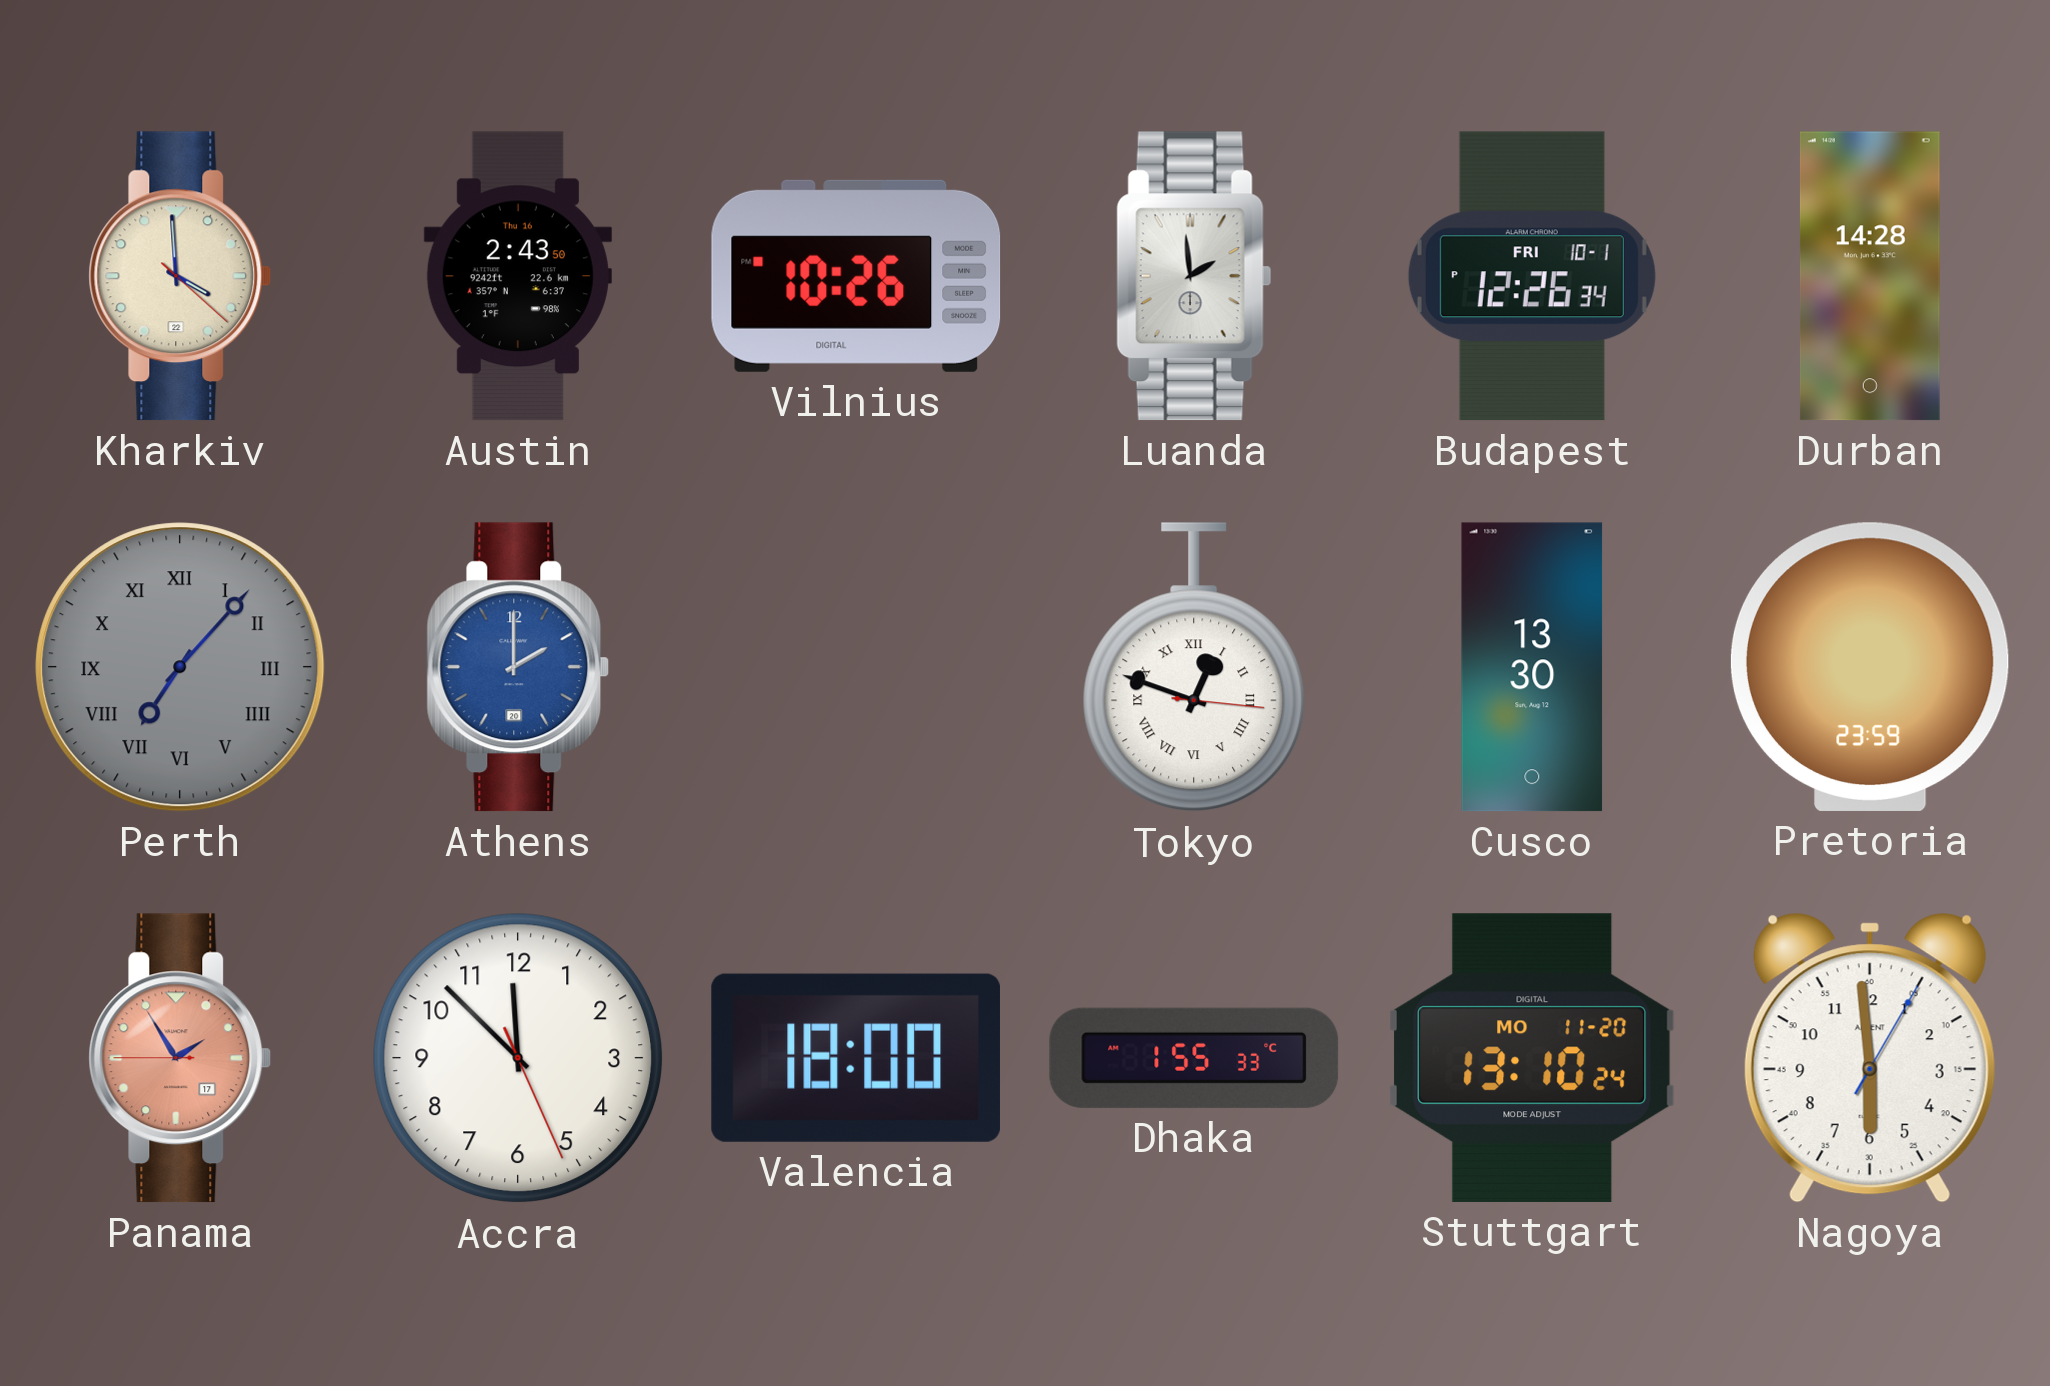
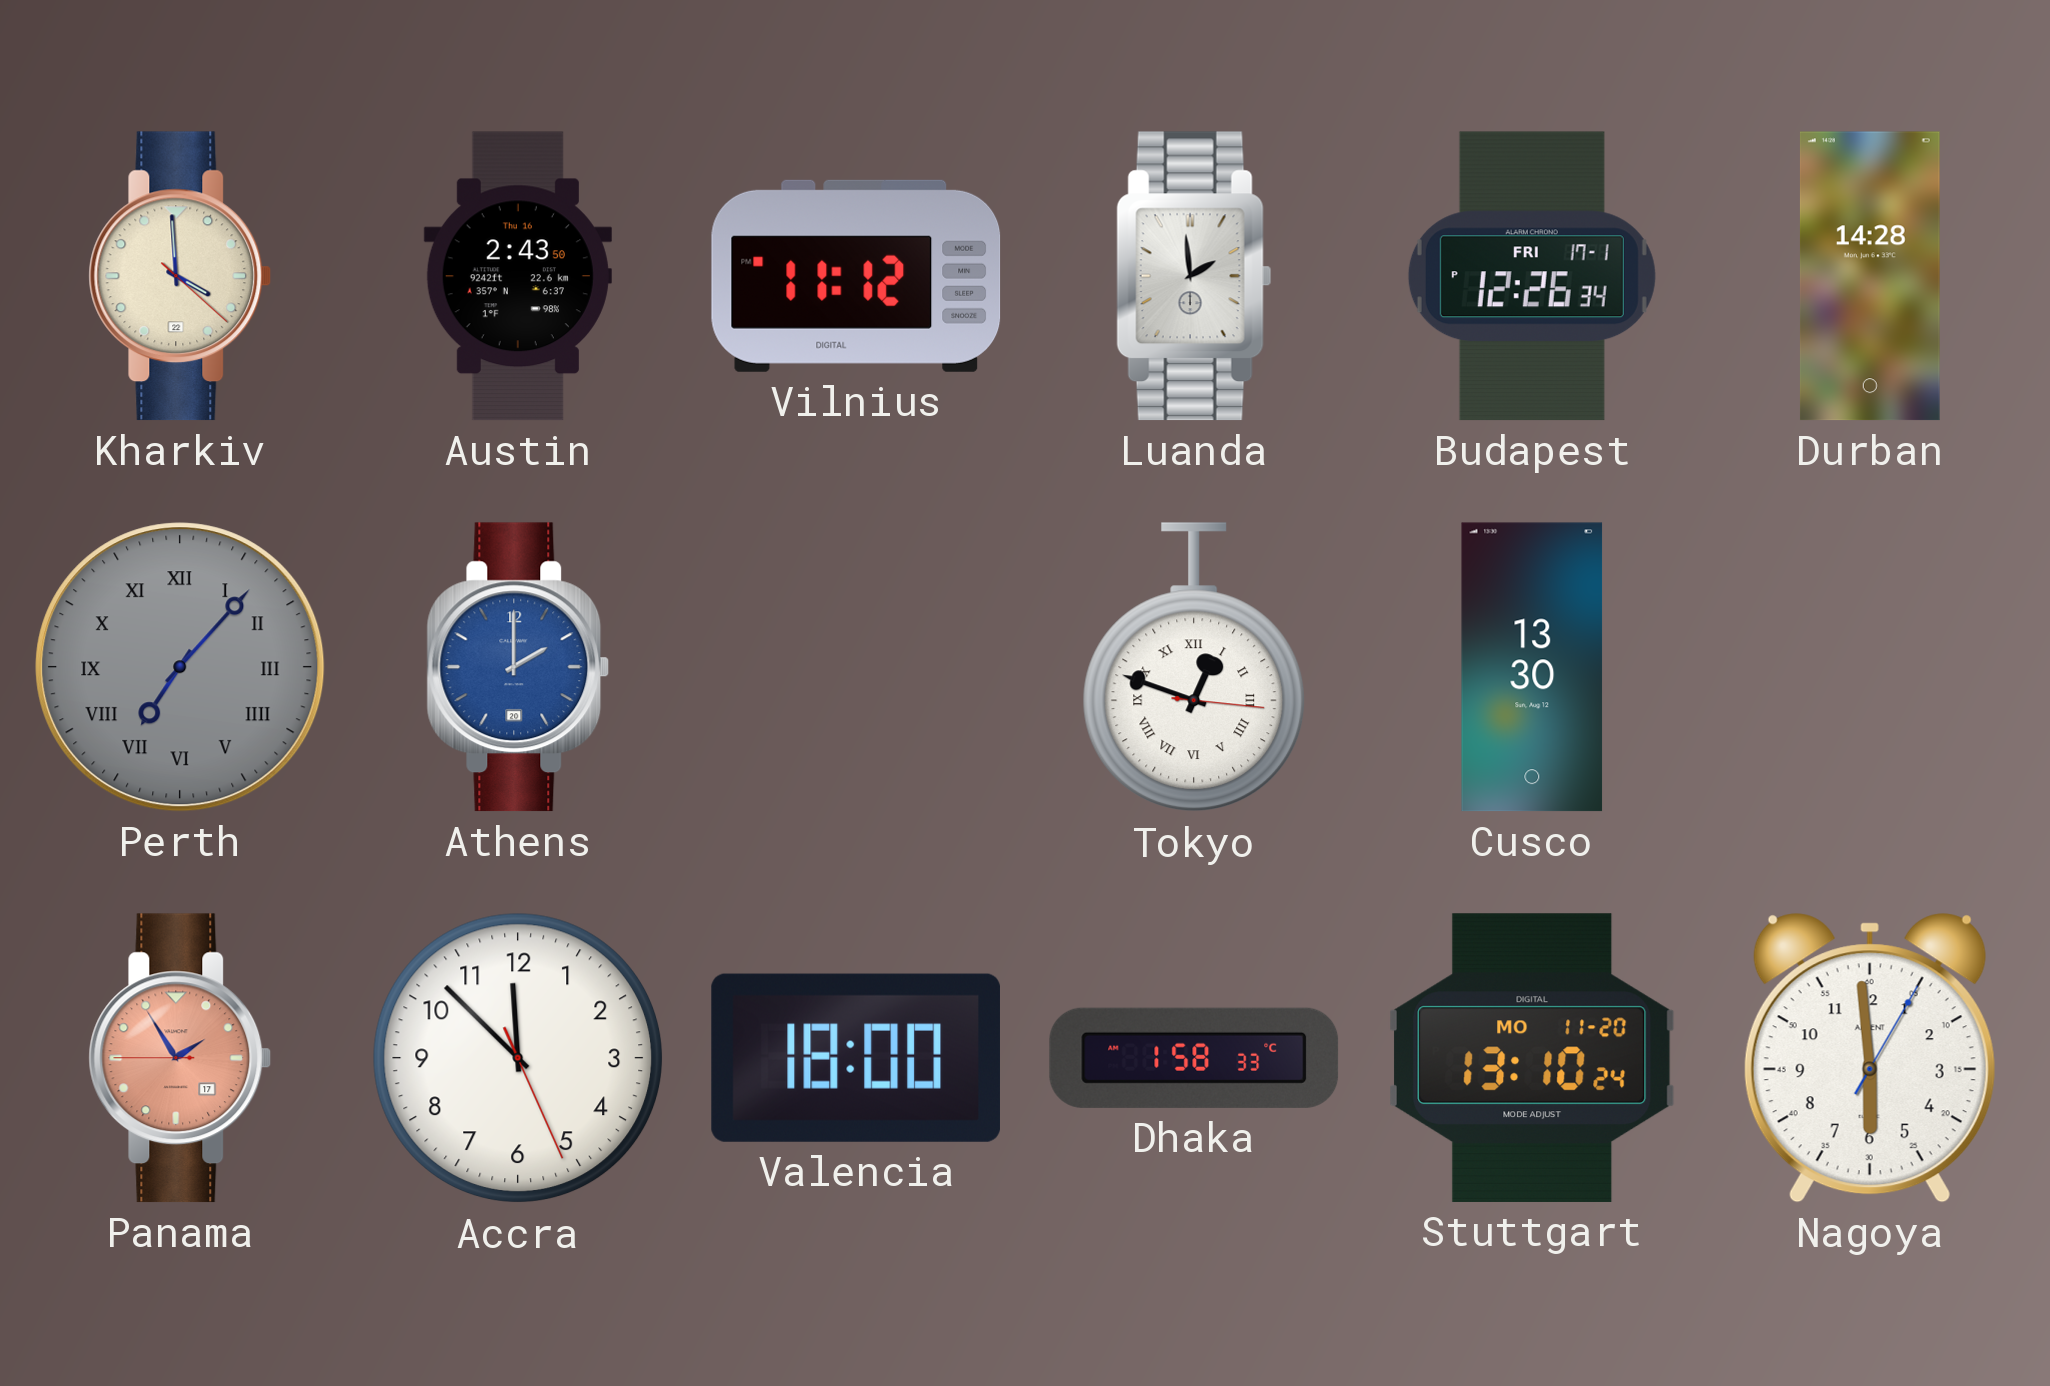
Vilnius: 10:26 -> 11:12 (856, 276)
Budapest date: FRI 10-1 -> FRI 17-1 (1532, 276)
Pretoria: 23:59 -> none (1870, 667)
Dhaka: 1:55 -> 1:58 (1194, 1058)
